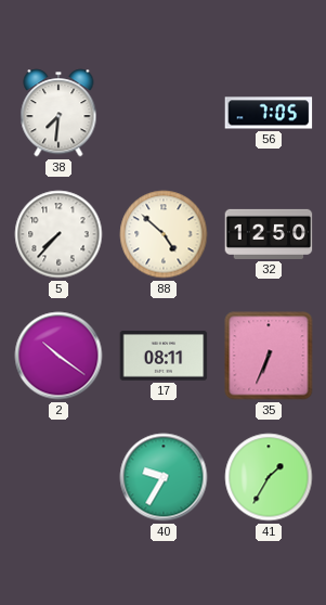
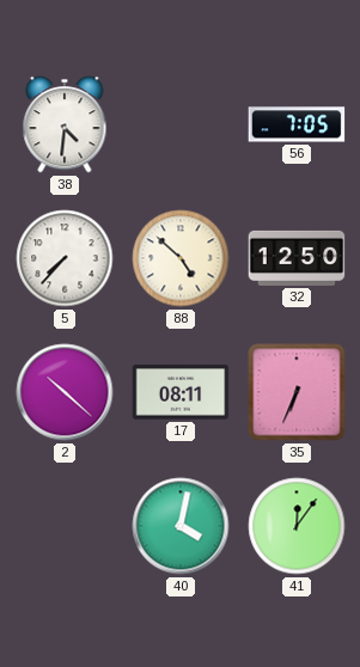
38: 7:31 -> 4:31 (65, 124)
2: 10:21 -> 10:22 (65, 392)
40: 9:35 -> 4:02 (181, 526)
41: 1:35 -> 12:06 (297, 526)
